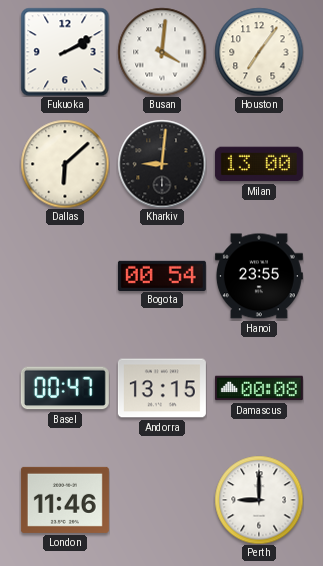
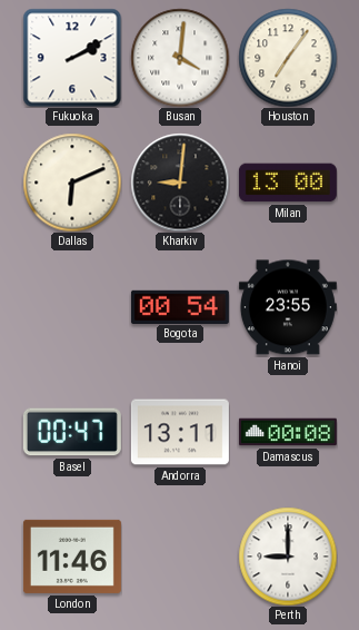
Dallas: 6:08 -> 6:11 (72, 183)
Andorra: 13:15 -> 13:11 (180, 432)
